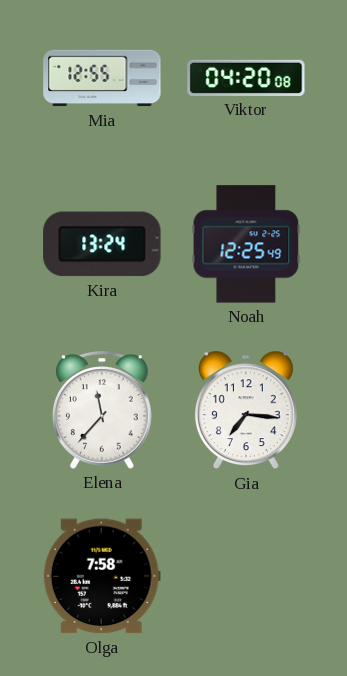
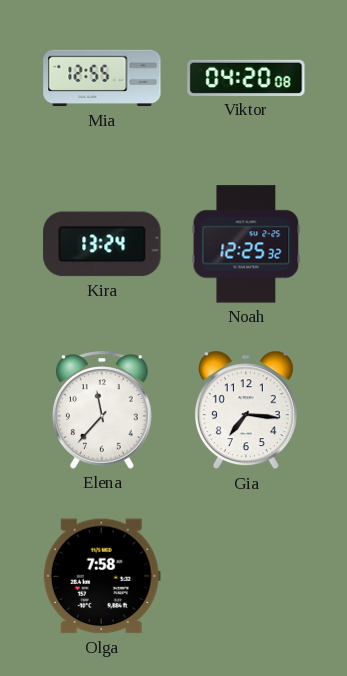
Noah: 12:25:49 -> 12:25:32 (246, 244)
